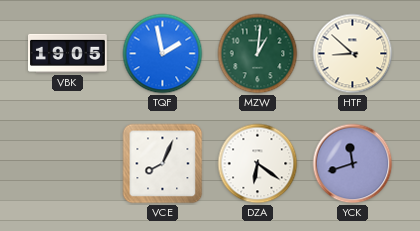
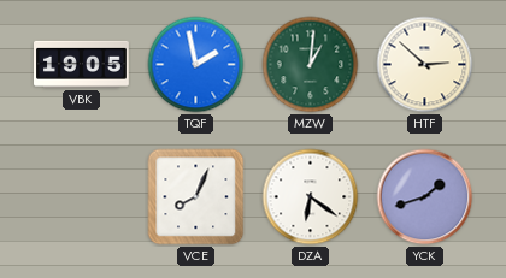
HTF: 8:52 -> 2:52 (425, 65)
YCK: 11:42 -> 1:42 (425, 197)
